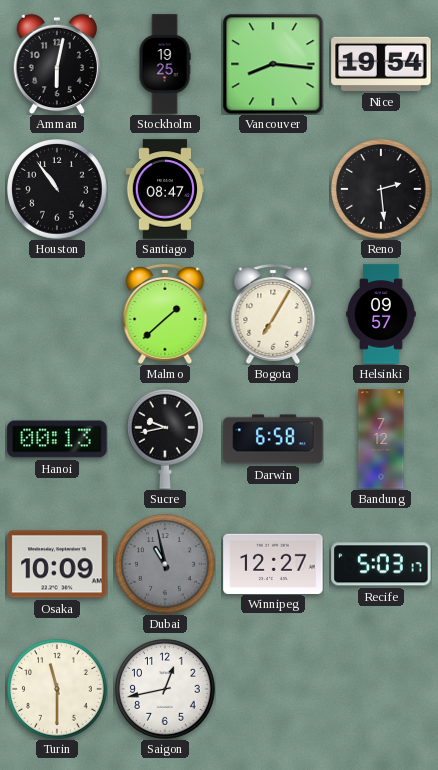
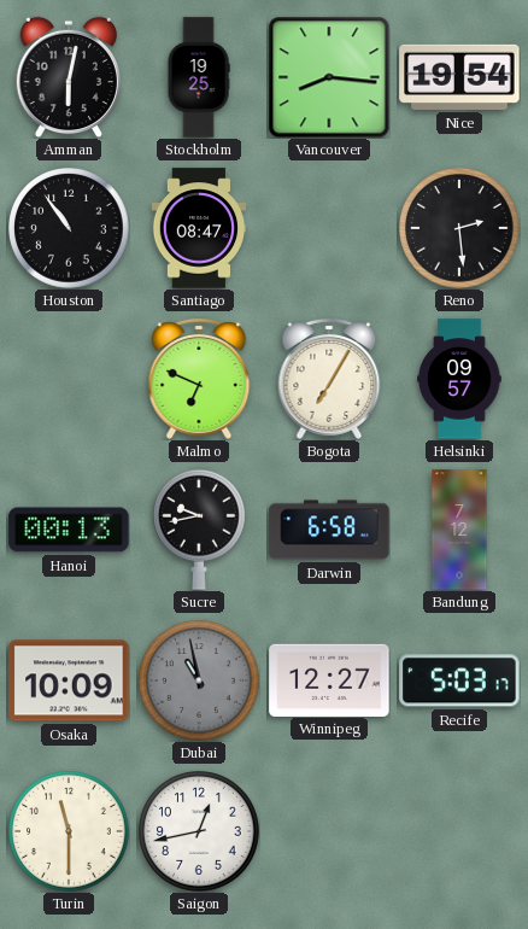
Malmo: 1:38 -> 6:49 (199, 379)
